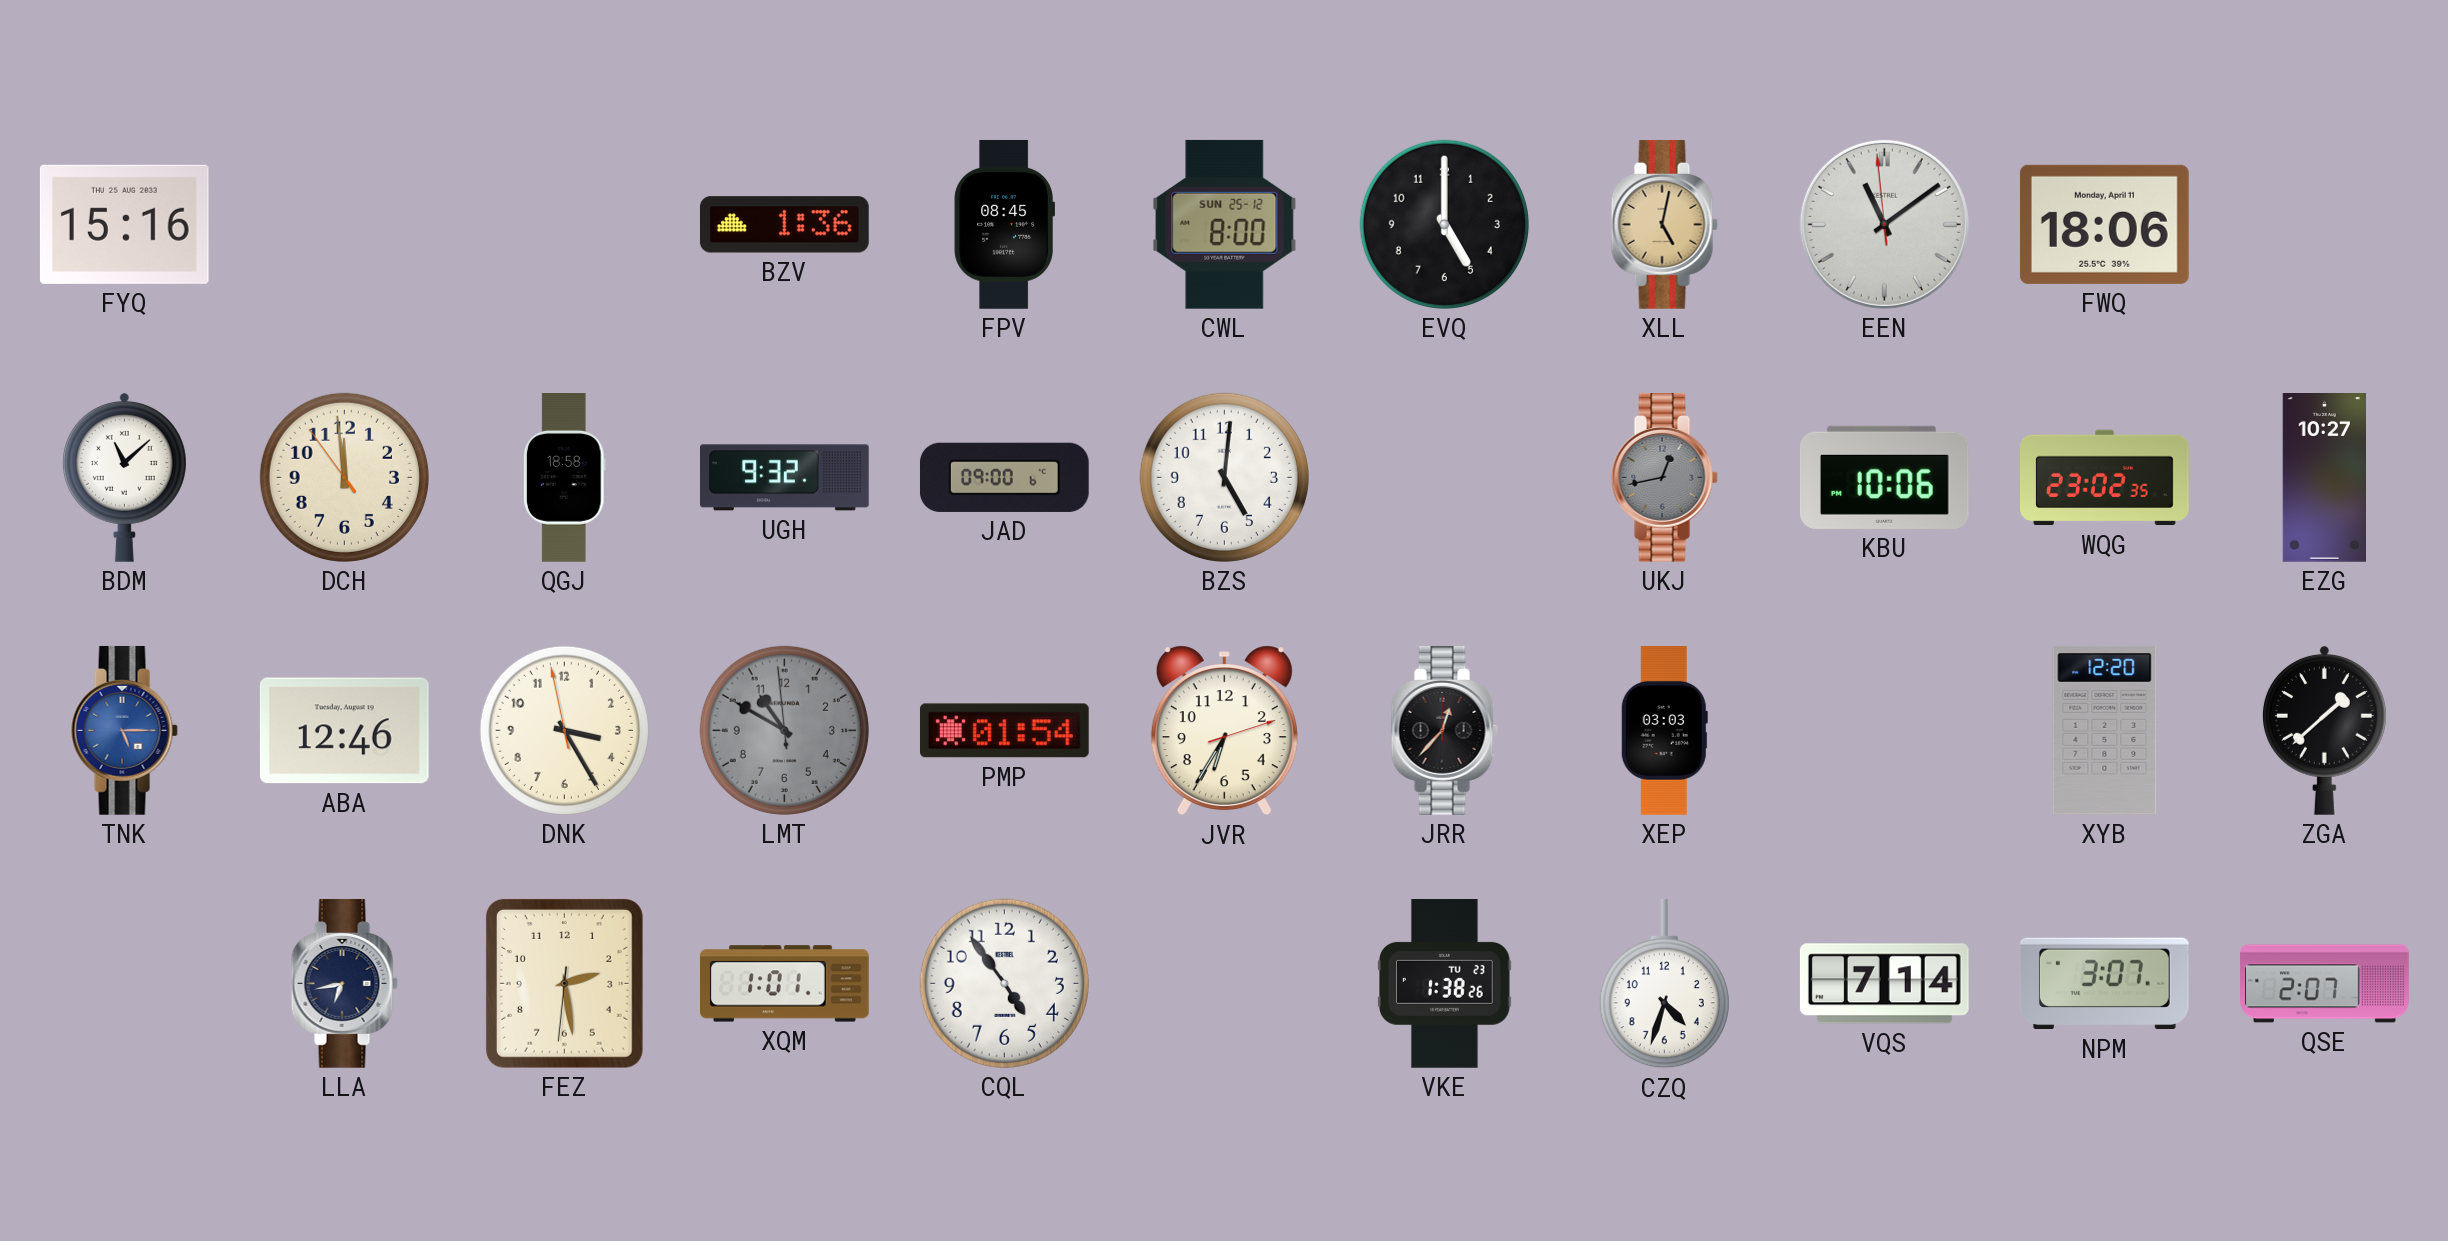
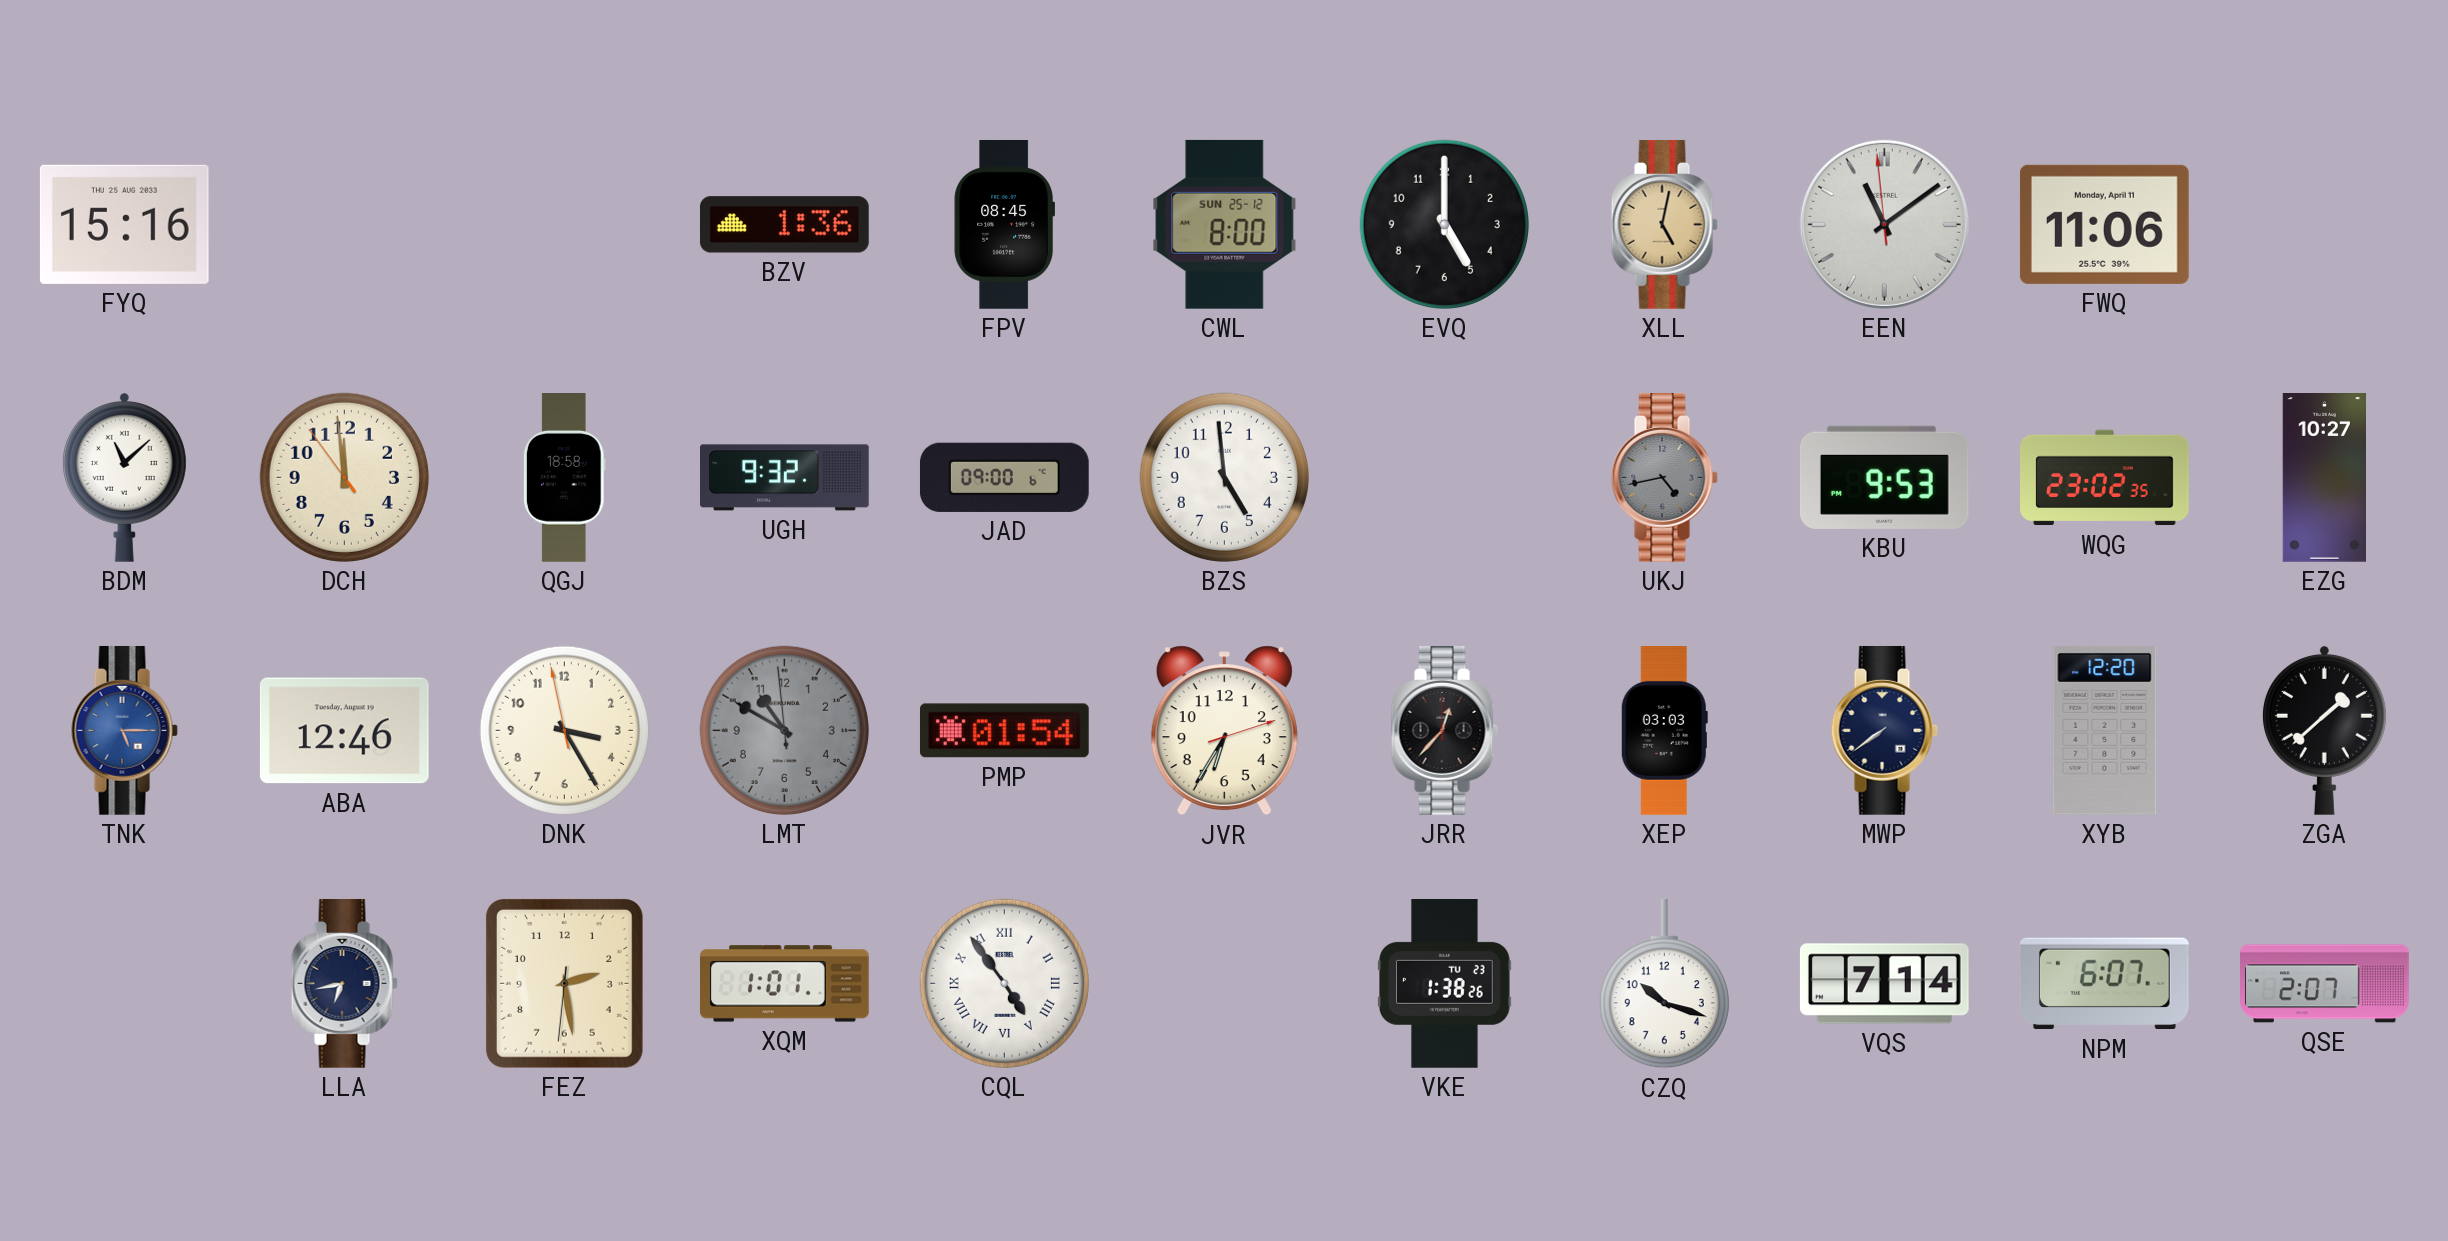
FWQ: 18:06 -> 11:06 (2104, 224)
BZS: 5:01 -> 4:59 (1224, 477)
UKJ: 12:43 -> 4:43 (1664, 477)
KBU: 10:06 -> 9:53 (1884, 477)
MWP: none -> 7:39 (1884, 730)
CQL numerals: Arabic -> Roman (1004, 983)
CZQ: 4:33 -> 10:18 (1664, 984)
NPM: 3:07 -> 6:07 (2104, 984)
